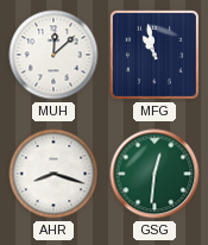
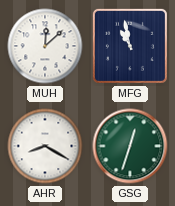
AHR: 8:18 -> 8:20 (45, 146)
GSG: 12:31 -> 12:33 (130, 146)
